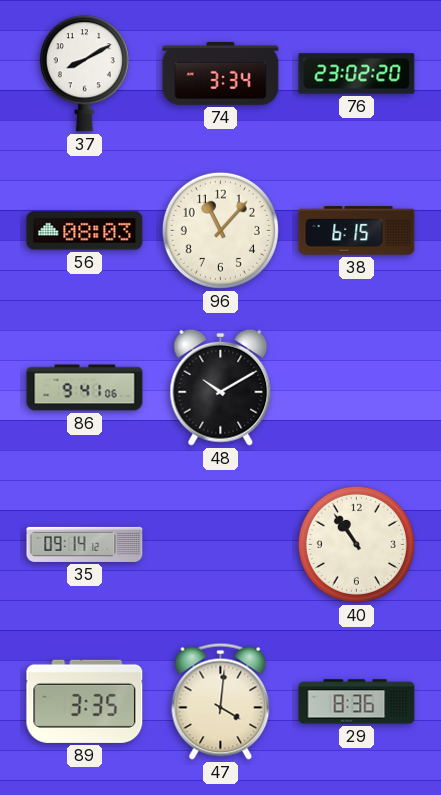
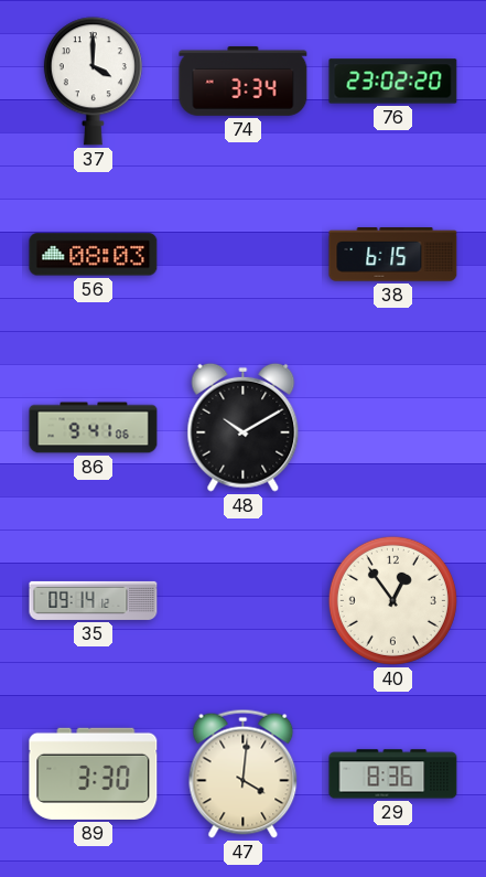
37: 8:10 -> 4:00 (93, 82)
96: 11:07 -> none (220, 230)
40: 10:54 -> 12:54 (392, 600)
89: 3:35 -> 3:30 (94, 773)
